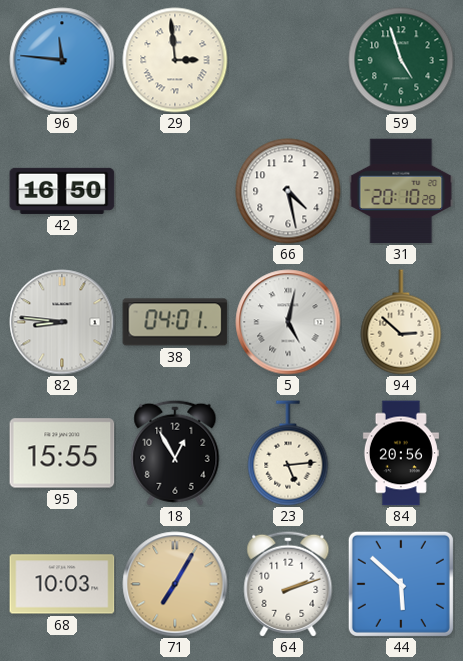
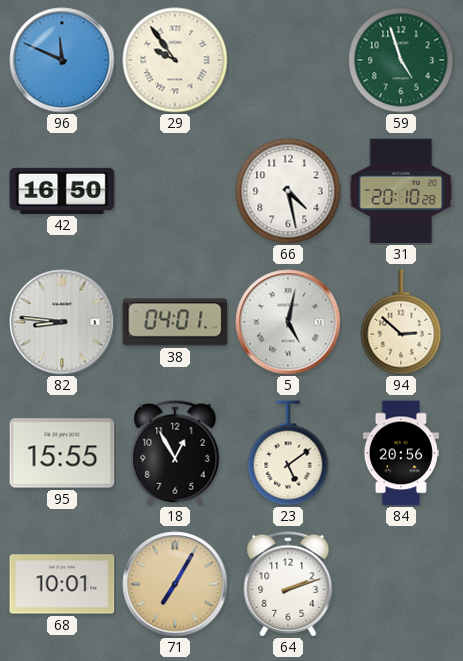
96: 11:46 -> 11:49 (62, 60)
29: 2:59 -> 9:54 (175, 60)
23: 5:14 -> 5:09 (288, 453)
68: 10:03 -> 10:01 (62, 584)
44: 5:52 -> none (401, 584)
